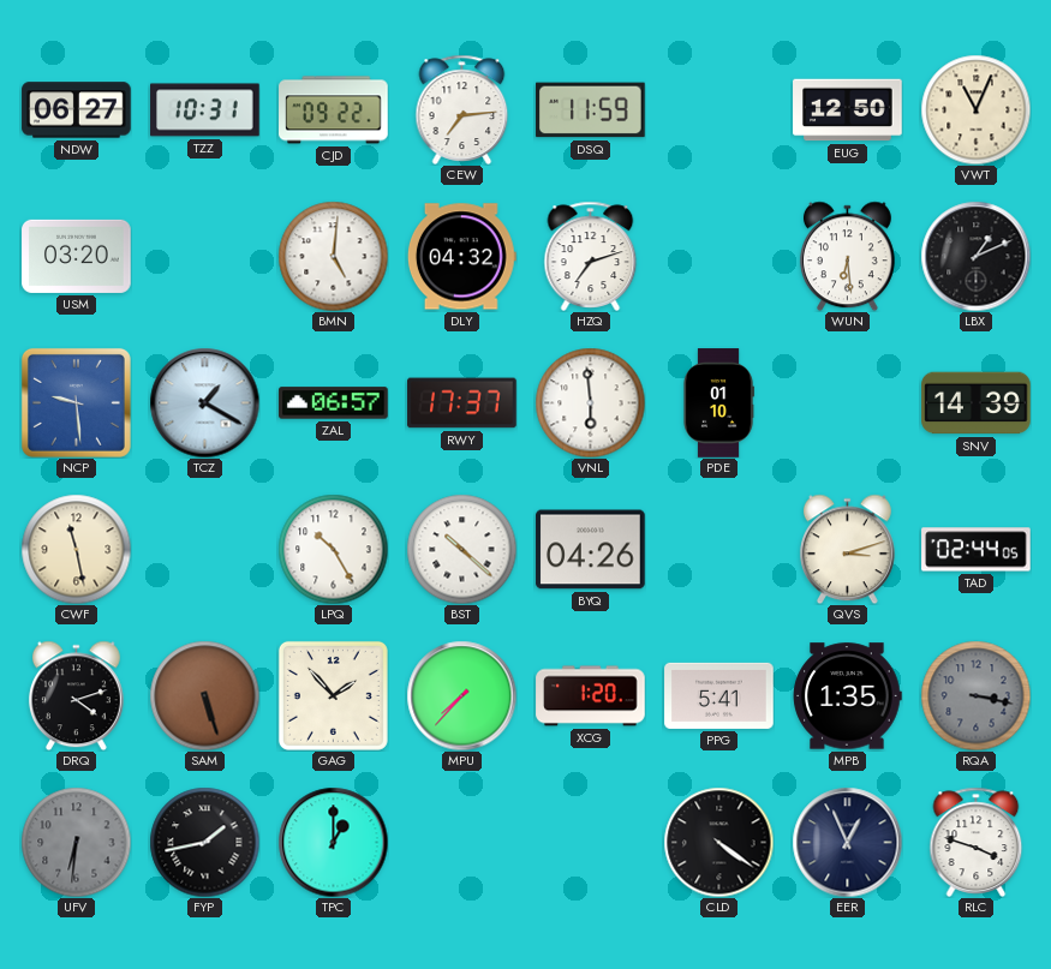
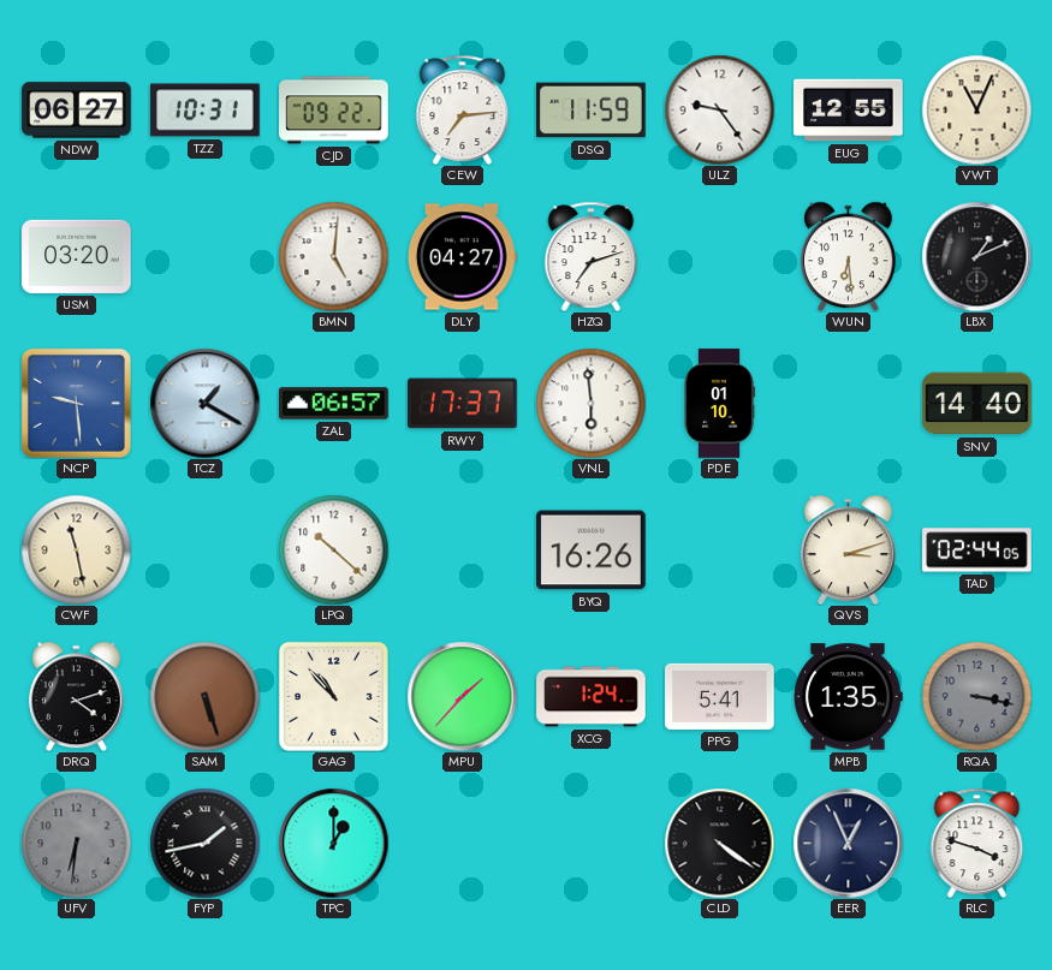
ULZ: none -> 9:24 (719, 109)
EUG: 12:50 -> 12:55 (849, 111)
DLY: 04:32 -> 04:27 (462, 257)
SNV: 14:39 -> 14:40 (977, 404)
LPQ: 10:25 -> 10:22 (333, 549)
BST: 10:22 -> none (461, 549)
BYQ: 04:26 -> 16:26 (592, 551)
GAG: 1:53 -> 10:53 (333, 696)
MPU: 7:37 -> 1:37 (462, 696)
XCG: 1:20 -> 1:24 (592, 697)
